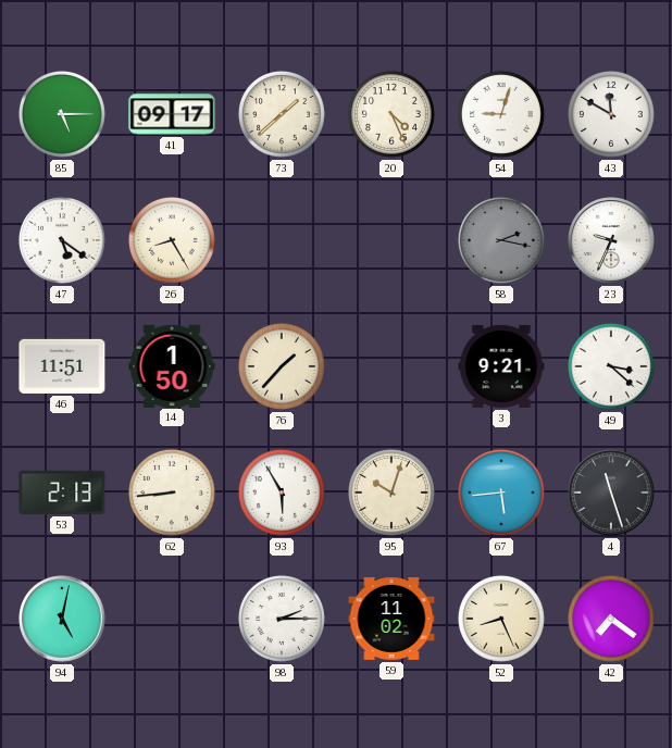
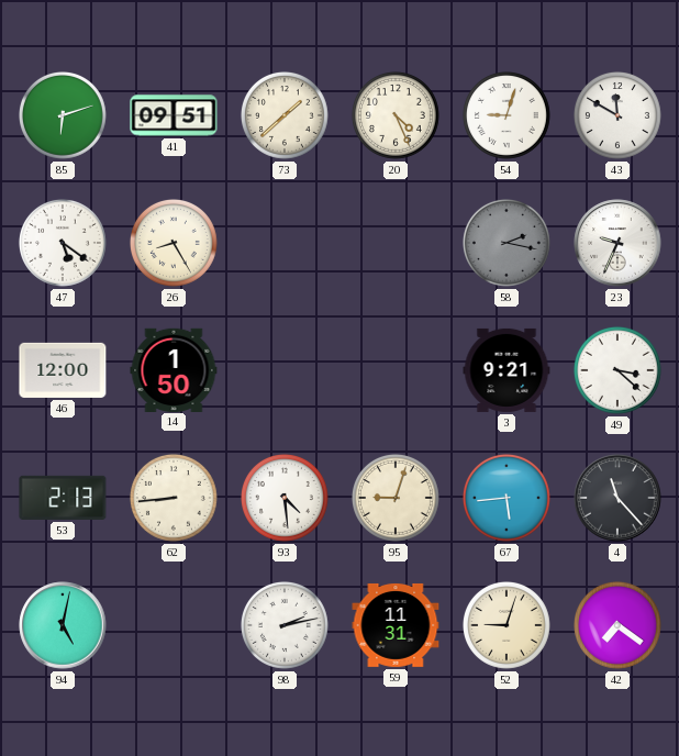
85: 5:15 -> 6:12 (63, 115)
41: 09:17 -> 09:51 (174, 115)
46: 11:51 -> 12:00 (63, 370)
76: 1:37 -> none (282, 366)
93: 5:55 -> 4:29 (285, 498)
95: 10:03 -> 9:03 (396, 498)
4: 11:27 -> 11:23 (617, 498)
98: 2:15 -> 2:13 (285, 625)
59: 11:02 -> 11:31 (396, 625)
52: 8:26 -> 9:03 (507, 625)
